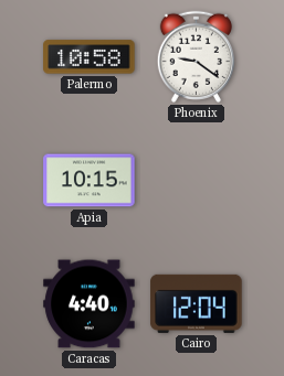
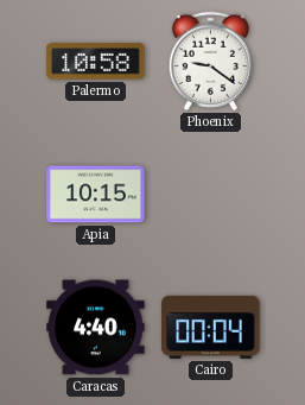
Cairo: 12:04 -> 00:04 (211, 327)
